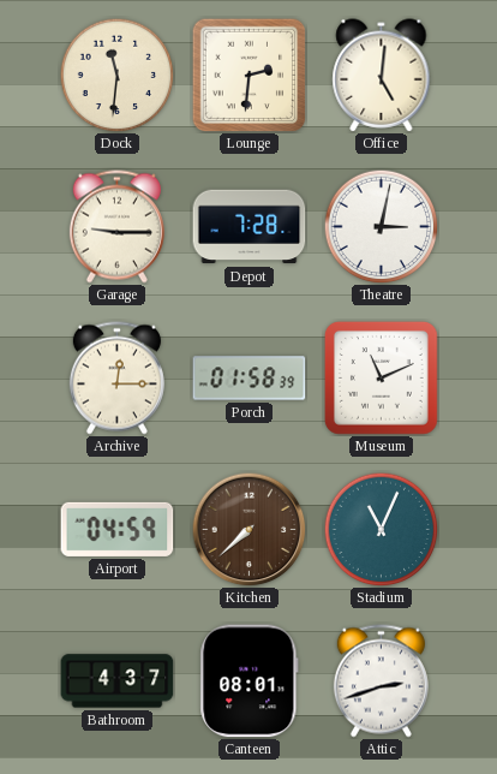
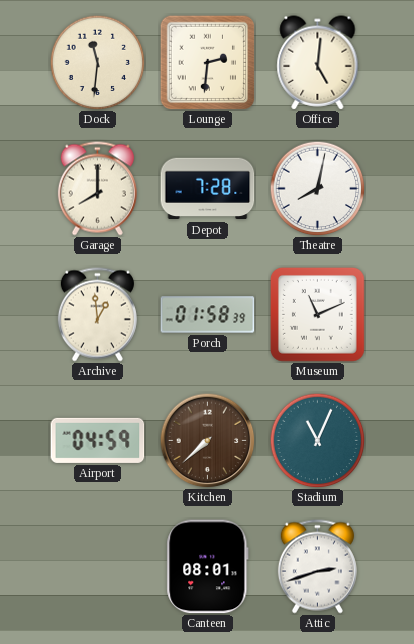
Garage: 9:15 -> 8:00 (97, 189)
Theatre: 3:02 -> 8:02 (317, 188)
Archive: 12:15 -> 12:59 (97, 315)
Bathroom: 4:37 -> none (118, 681)
